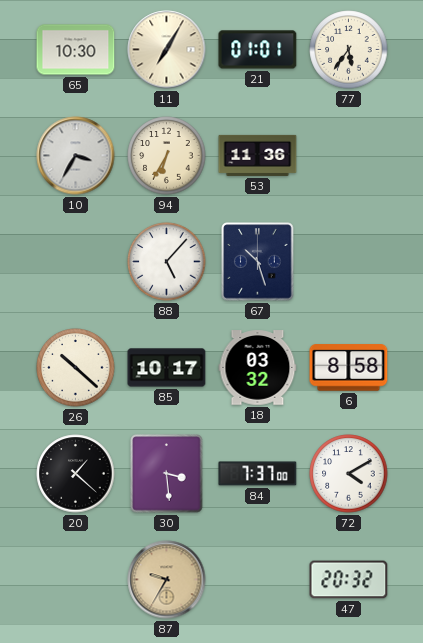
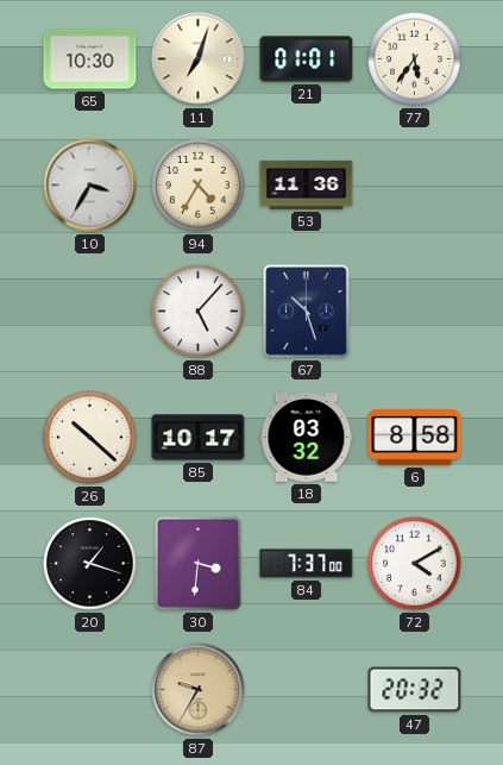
11: 7:05 -> 7:03 (199, 59)
94: 6:35 -> 4:35 (199, 186)
20: 1:22 -> 1:18 (90, 564)
30: 3:29 -> 3:31 (199, 564)
